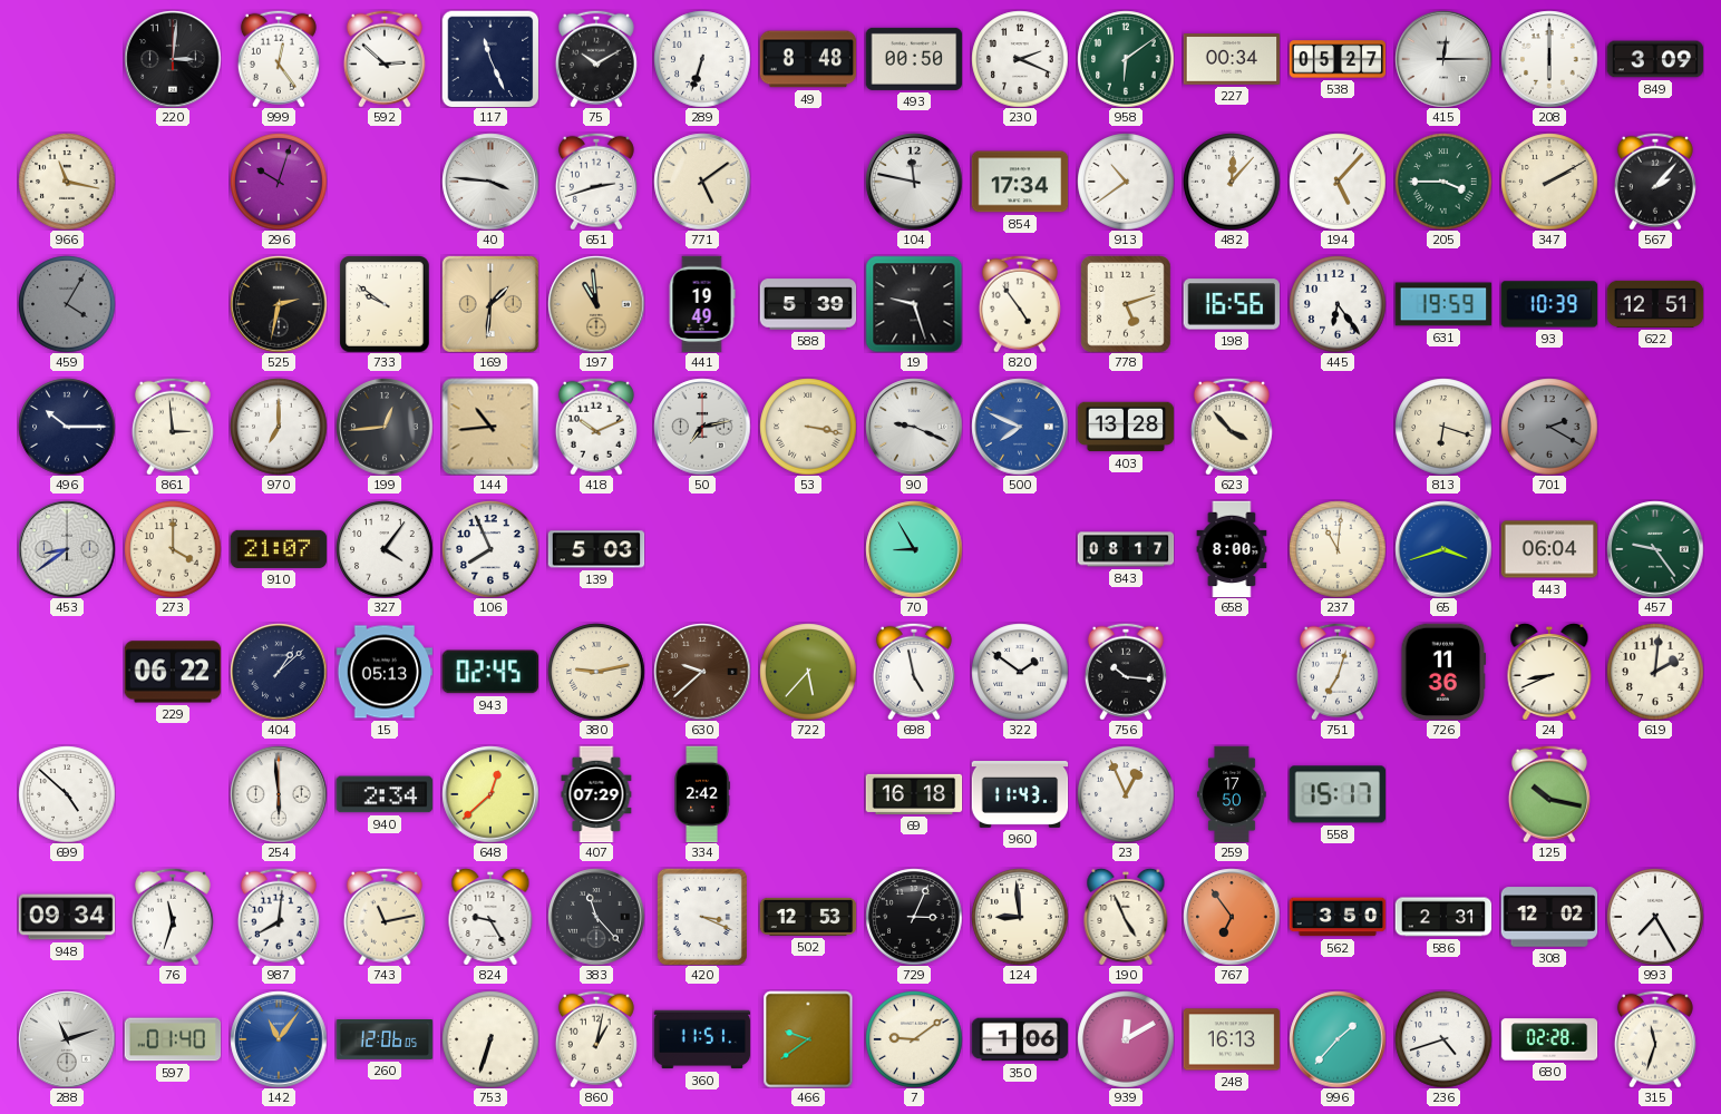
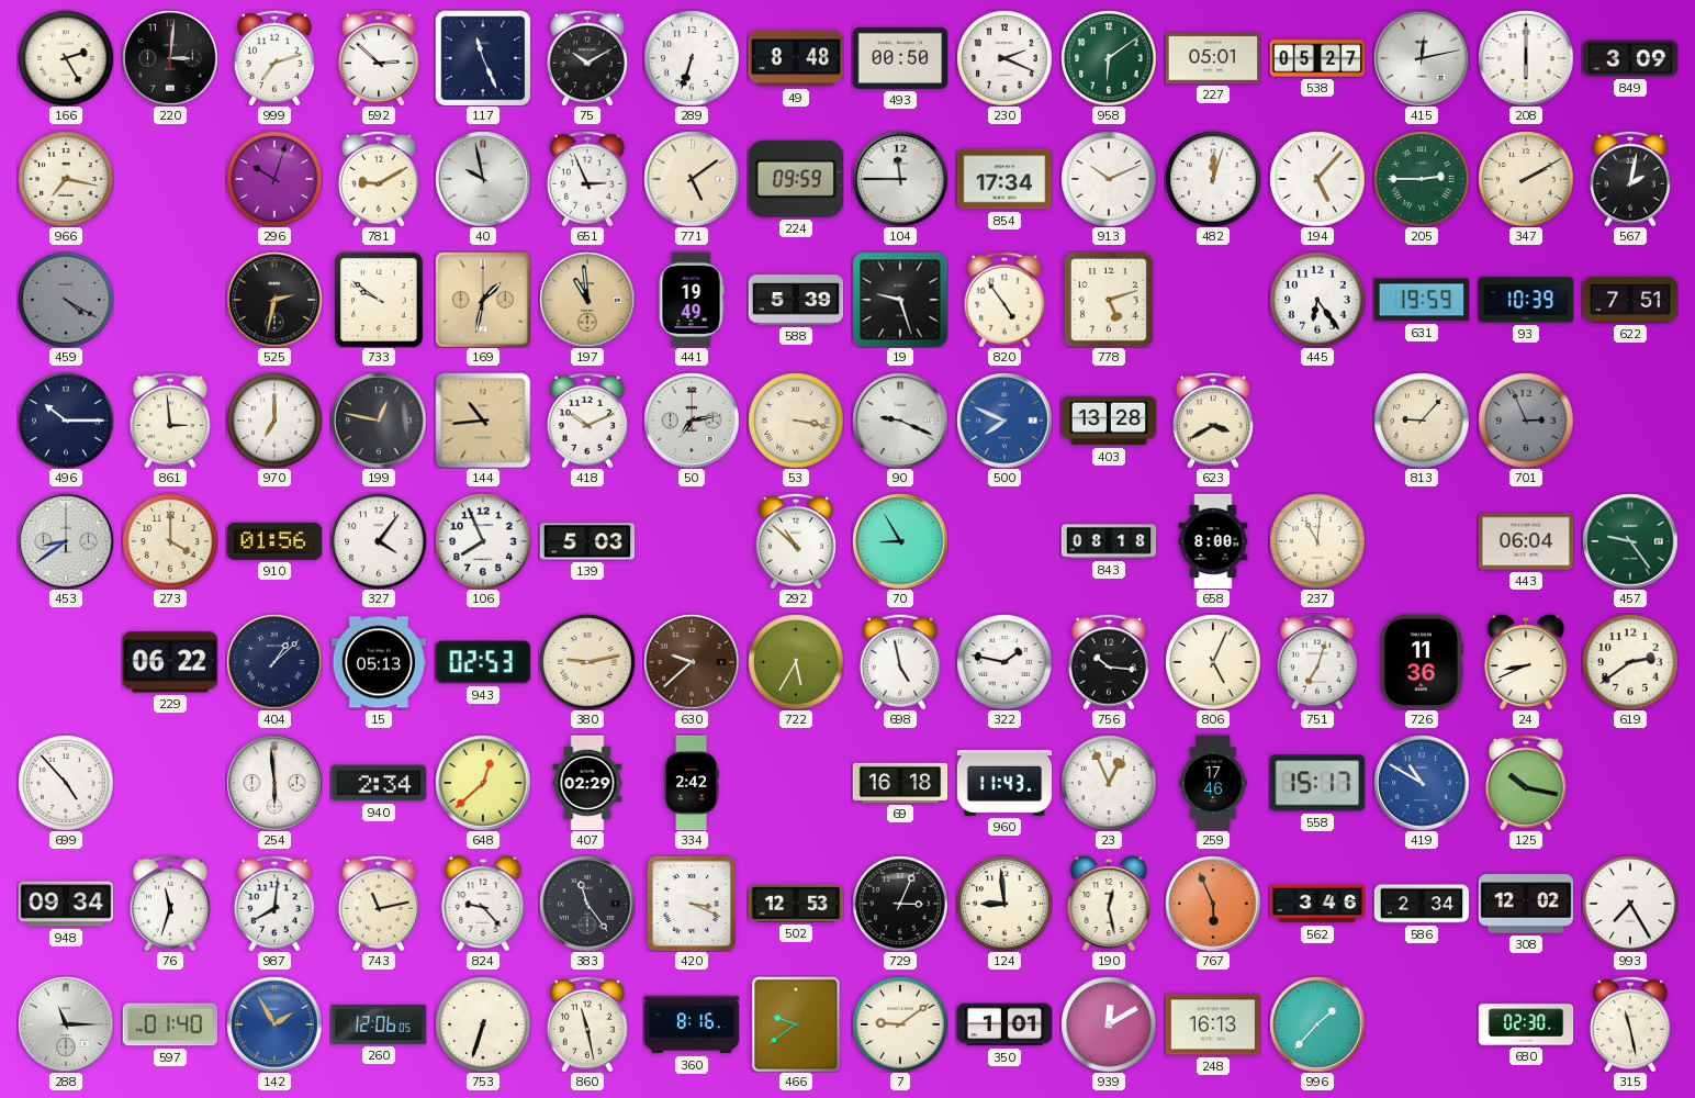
166: none -> 2:25 (66, 58)
999: 12:24 -> 7:12 (274, 58)
227: 00:34 -> 05:01 (1213, 58)
415: 12:15 -> 12:13 (1422, 58)
966: 11:17 -> 7:17 (66, 179)
781: none -> 9:10 (379, 179)
40: 3:46 -> 9:58 (483, 179)
651: 2:42 -> 2:56 (587, 179)
224: none -> 09:59 (795, 179)
104: 11:47 -> 11:45 (900, 179)
913: 10:39 -> 10:11 (1109, 179)
482: 12:07 -> 12:03 (1213, 179)
205: 3:45 -> 2:45 (1422, 179)
567: 2:07 -> 2:02 (1630, 179)
459: 4:05 -> 4:20 (66, 300)
169: 1:31 -> 1:32 (483, 300)
198: 16:56 -> none (1231, 304)
622: 12:51 -> 7:51 (1630, 300)
199: 12:44 -> 12:47 (379, 421)
623: 3:53 -> 3:40 (1213, 421)
813: 6:18 -> 9:07 (1422, 421)
701: 2:20 -> 2:56 (1526, 421)
910: 21:07 -> 01:56 (274, 541)
292: none -> 10:52 (796, 541)
843: 08:17 -> 08:18 (1109, 541)
65: 3:42 -> none (1443, 549)
943: 02:45 -> 02:53 (482, 662)
722: 5:37 -> 5:35 (796, 662)
322: 1:51 -> 1:47 (1004, 662)
806: none -> 5:04 (1213, 662)
619: 2:01 -> 2:39 (1630, 662)
699: 4:52 -> 4:53 (66, 783)
407: 07:29 -> 02:29 (587, 783)
259: 17:50 -> 17:46 (1213, 783)
419: none -> 10:50 (1422, 783)
824: 9:25 -> 9:23 (483, 904)
383: 11:23 -> 11:24 (587, 904)
190: 4:56 -> 12:28 (1109, 904)
767: 6:54 -> 5:56 (1213, 904)
562: 3:50 -> 3:46 (1317, 904)
586: 2:31 -> 2:34 (1422, 904)
288: 11:12 -> 11:15 (66, 1024)
142: 11:06 -> 1:55 (274, 1024)
860: 1:02 -> 11:28 (587, 1024)
360: 11:51 -> 8:16 (692, 1024)
350: 1:06 -> 1:01 (1004, 1024)
236: 4:42 -> none (1443, 1039)
680: 02:28 -> 02:30 (1526, 1024)
315: 11:33 -> 11:28 (1630, 1024)
